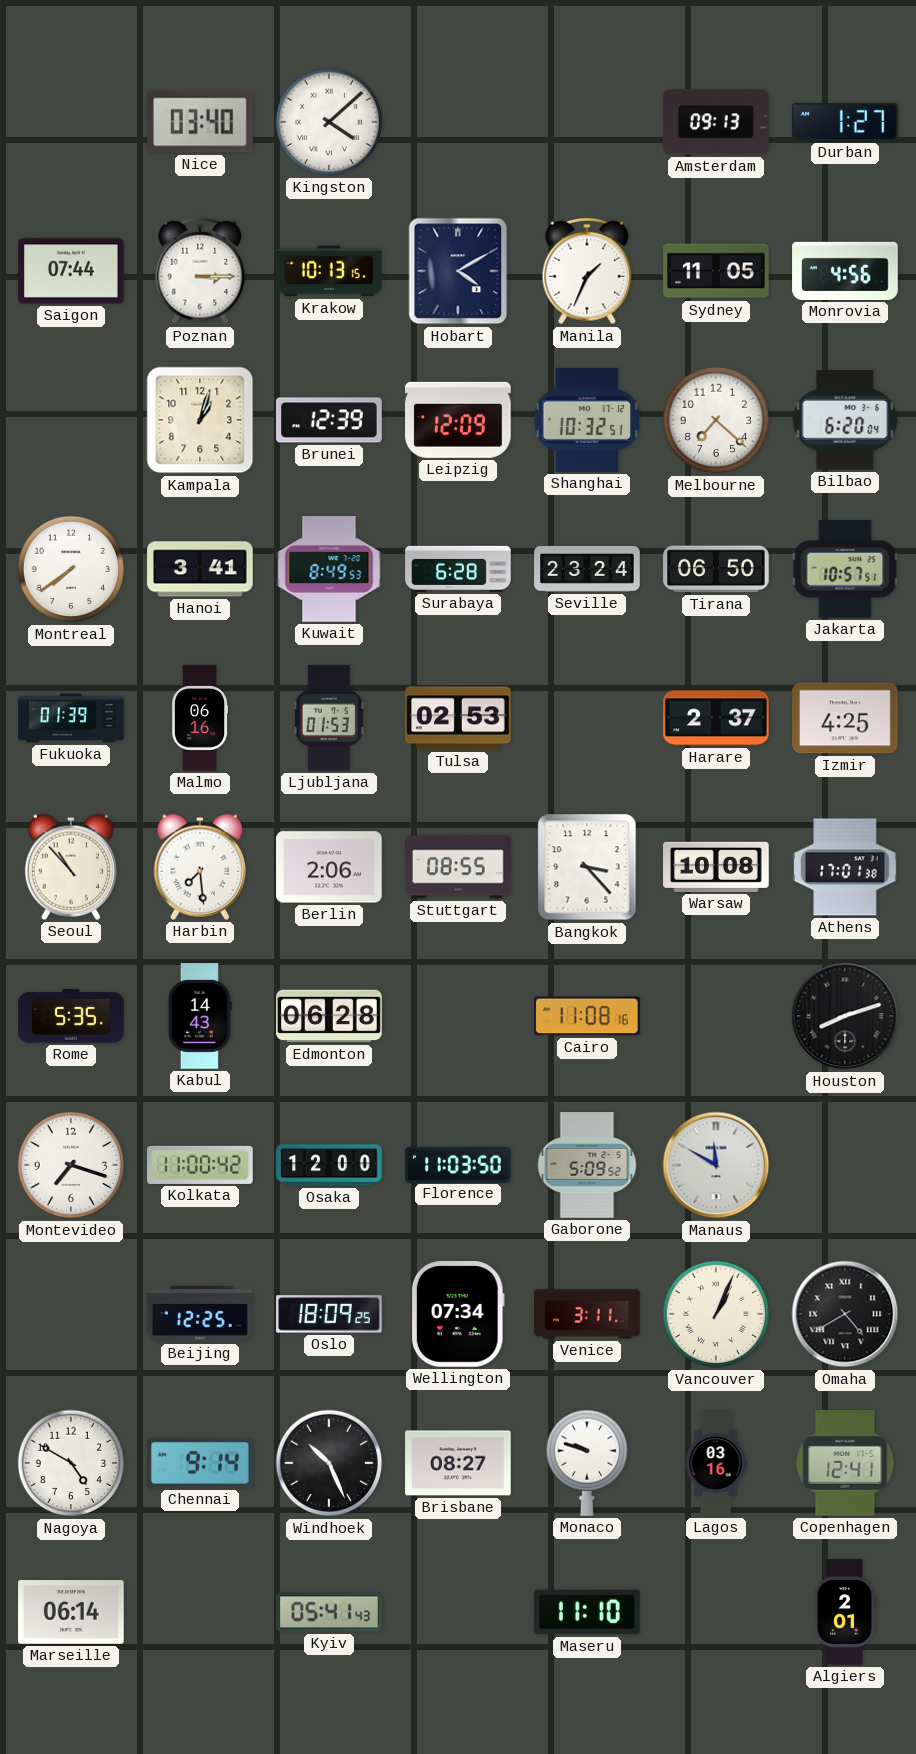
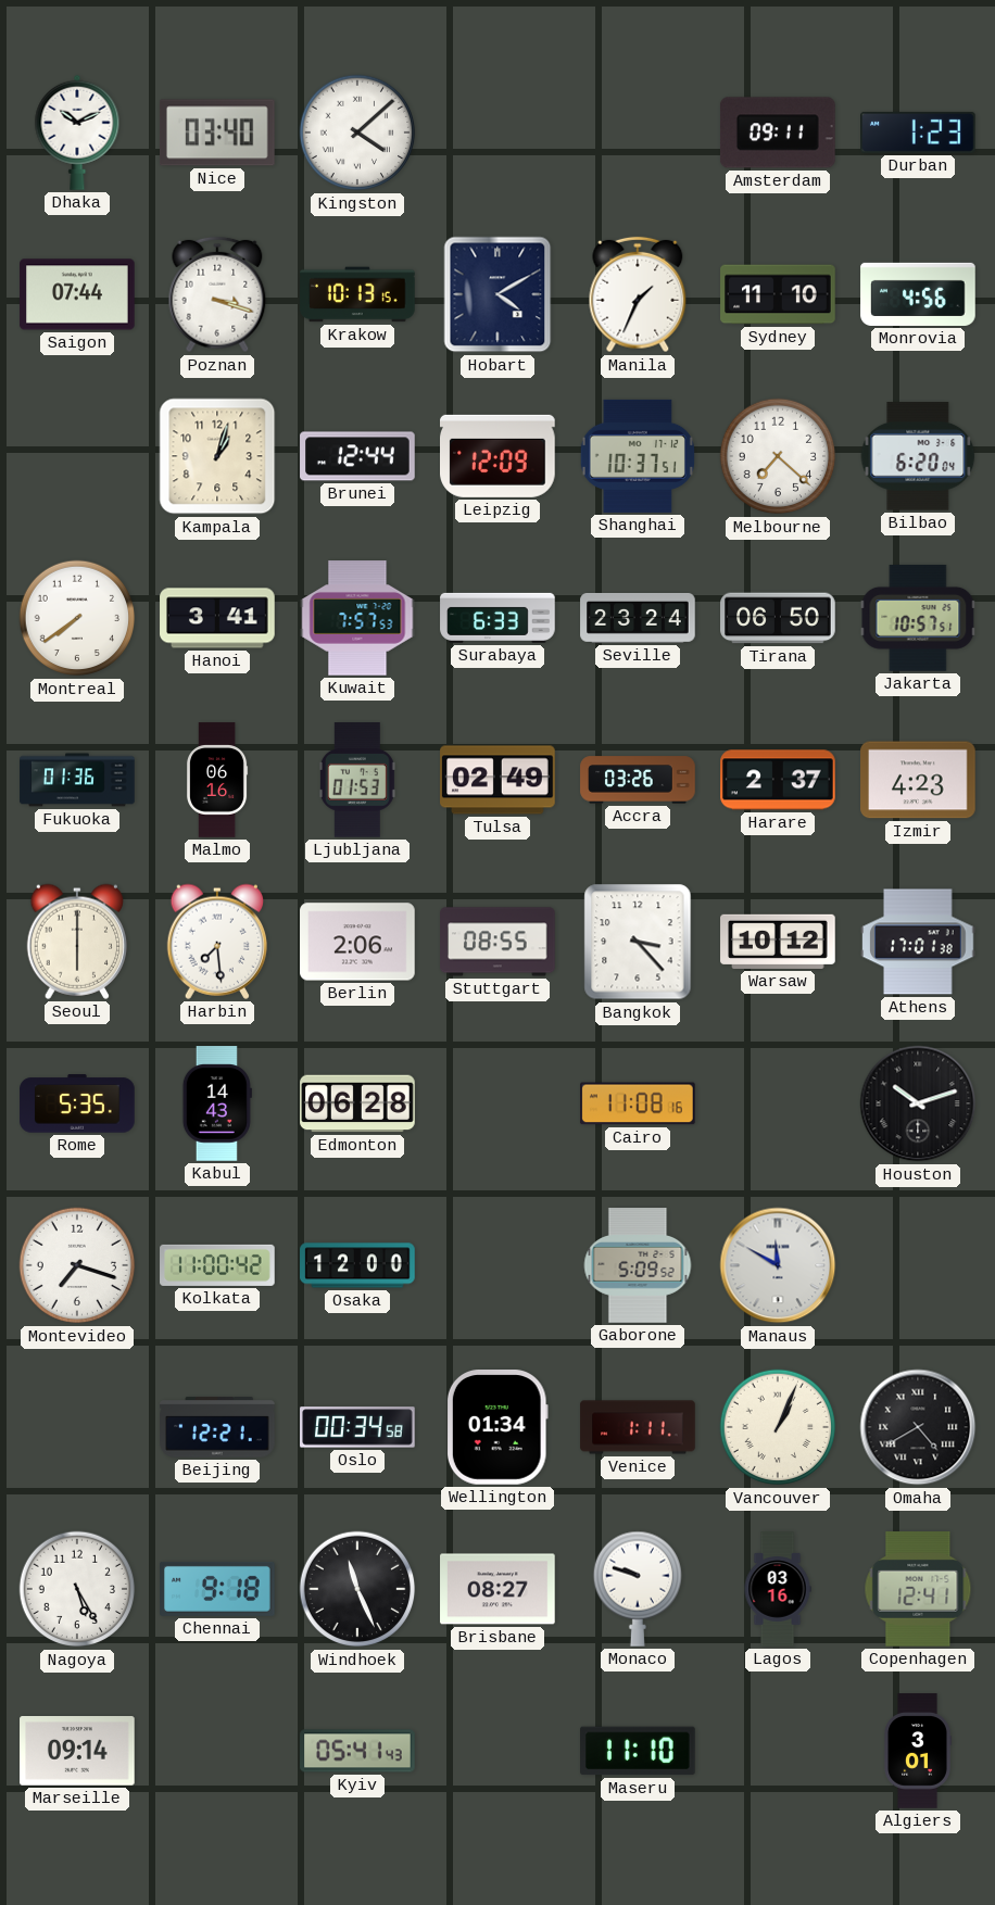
Dhaka: none -> 10:11 (77, 133)
Amsterdam: 09:13 -> 09:11 (778, 133)
Durban: 1:27 -> 1:23 (918, 133)
Poznan: 3:15 -> 3:18 (217, 294)
Sydney: 11:05 -> 11:10 (778, 294)
Brunei: 12:39 -> 12:44 (357, 456)
Shanghai: 10:32 -> 10:37 (638, 456)
Kuwait: 8:49 -> 7:57 (357, 618)
Surabaya: 6:28 -> 6:33 (497, 618)
Fukuoka: 01:39 -> 01:36 (77, 780)
Tulsa: 02:53 -> 02:49 (497, 780)
Accra: none -> 03:26 (638, 780)
Izmir: 4:25 -> 4:23 (918, 780)
Seoul: 10:53 -> 6:00 (76, 942)
Warsaw: 10:08 -> 10:12 (778, 942)
Houston: 8:12 -> 10:12 (918, 1103)
Florence: 11:03 -> none (458, 1164)
Beijing: 12:25 -> 12:21 (217, 1427)
Oslo: 18:09 -> 00:34 (357, 1427)
Wellington: 07:34 -> 01:34 (497, 1428)
Venice: 3:11 -> 1:11 (638, 1427)
Nagoya: 4:50 -> 5:25 (77, 1589)
Chennai: 9:14 -> 9:18 (217, 1589)
Windhoek: 10:26 -> 11:26 (357, 1589)
Marseille: 06:14 -> 09:14 (77, 1752)
Algiers: 2:01 -> 3:01 (918, 1751)
